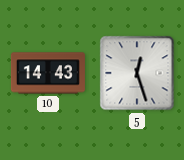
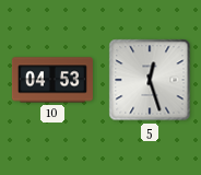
10: 14:43 -> 04:53 (52, 80)
